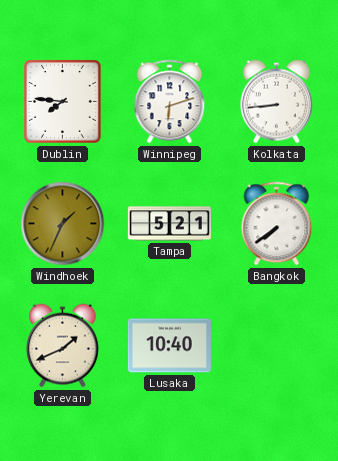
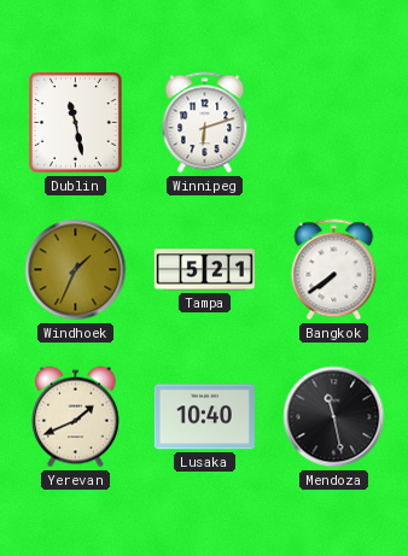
Dublin: 7:46 -> 11:28 (76, 123)
Kolkata: 8:44 -> none (276, 102)
Mendoza: none -> 11:28 (334, 417)
